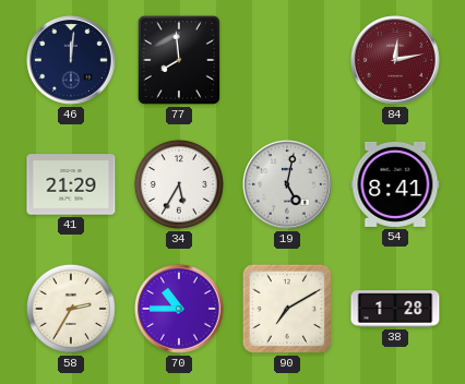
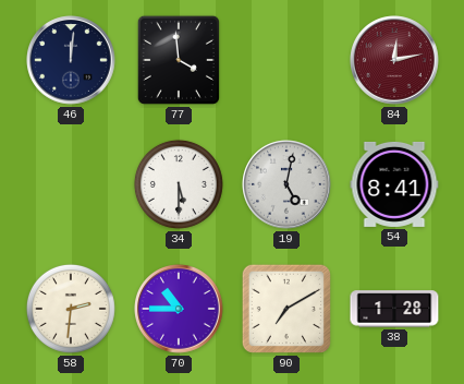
77: 7:59 -> 3:59 (179, 60)
41: 21:29 -> none (71, 184)
34: 5:35 -> 5:30 (179, 184)
58: 2:35 -> 2:31 (71, 309)
